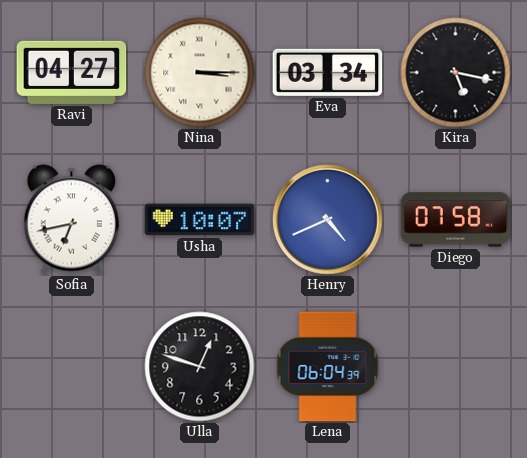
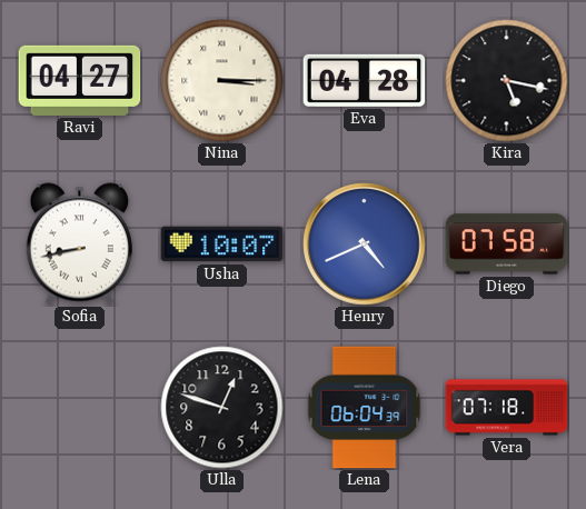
Eva: 03:34 -> 04:28 (365, 80)
Sofia: 6:43 -> 8:43 (79, 244)
Vera: none -> 07:18 (507, 408)
